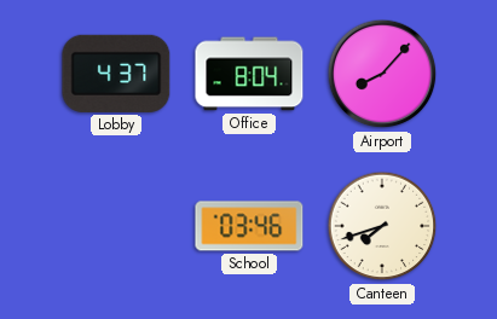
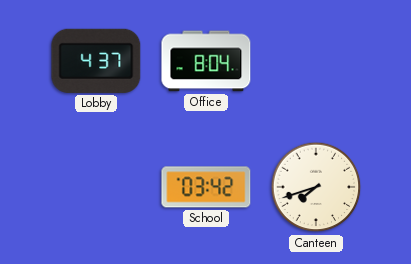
Airport: 8:07 -> none (382, 74)
School: 03:46 -> 03:42 (206, 187)
